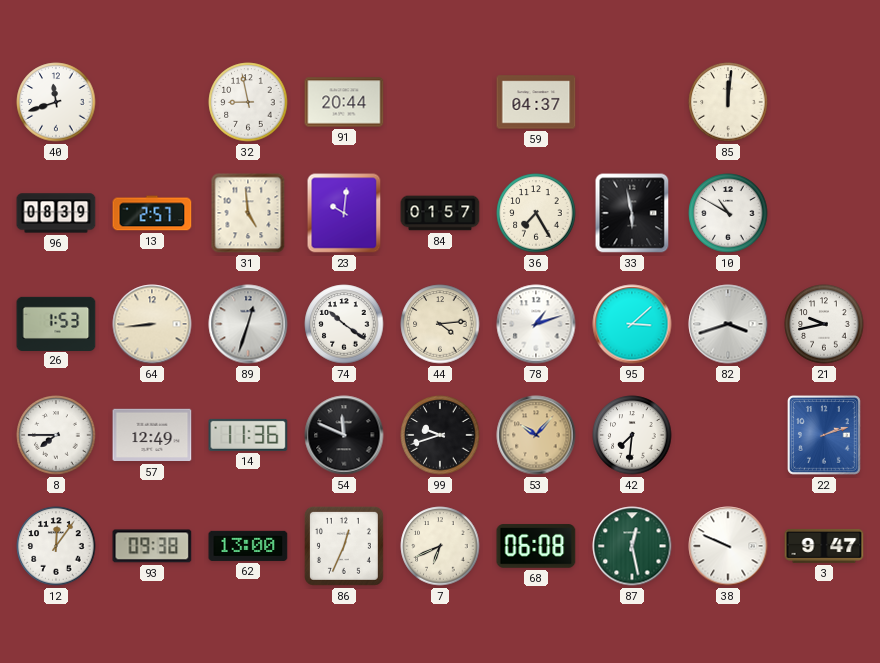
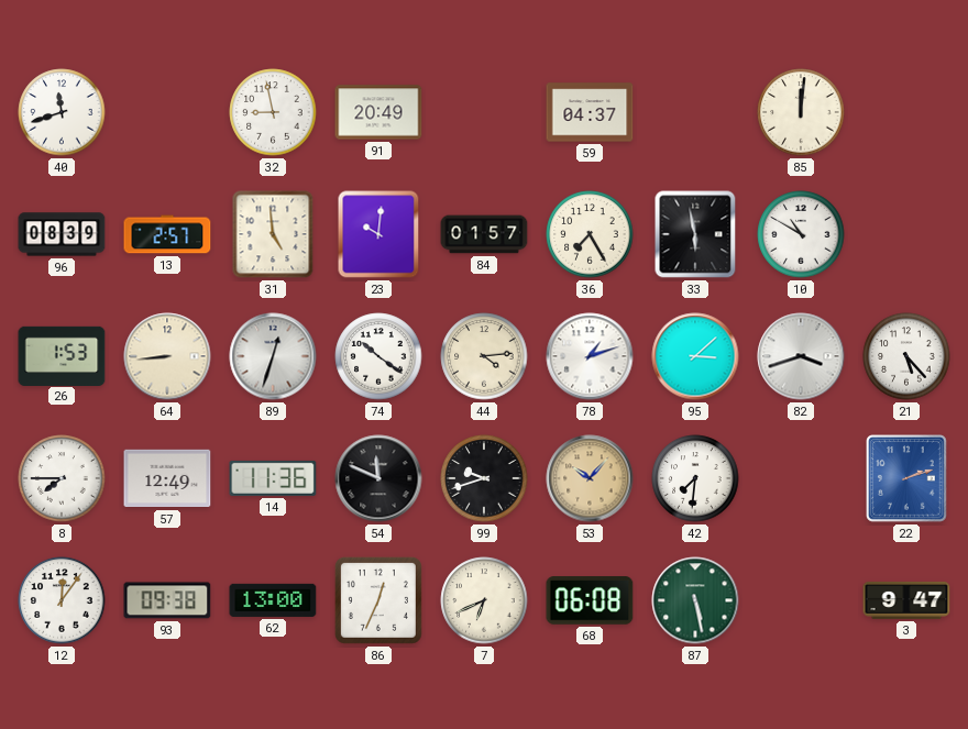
91: 20:44 -> 20:49 (378, 112)
21: 9:43 -> 5:23 (906, 356)
87: 12:28 -> 5:28 (695, 600)
38: 9:49 -> none (728, 546)
